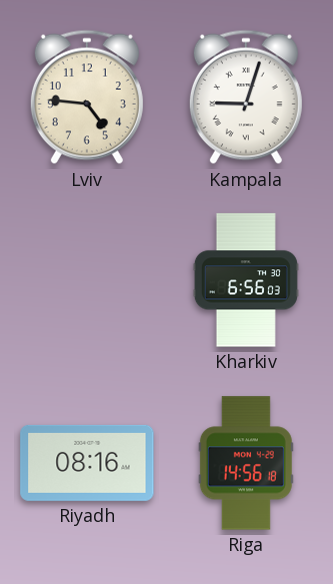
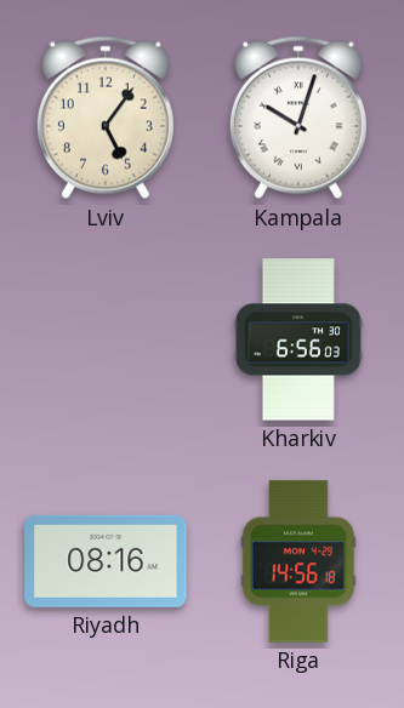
Lviv: 4:46 -> 5:06 (106, 118)
Kampala: 9:03 -> 10:03 (298, 118)
